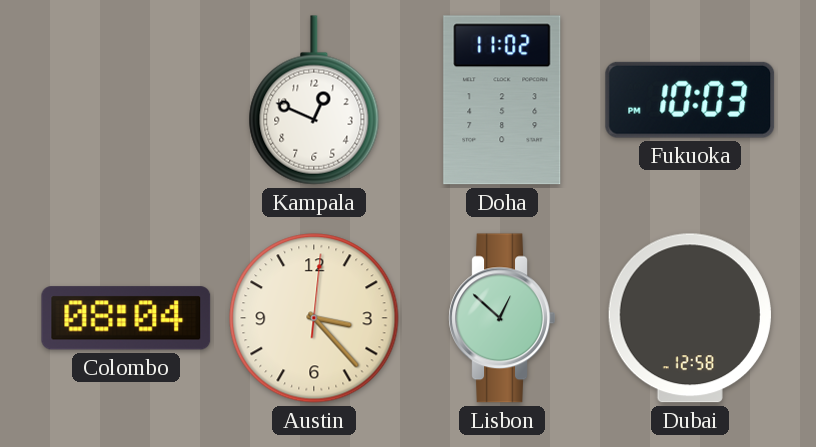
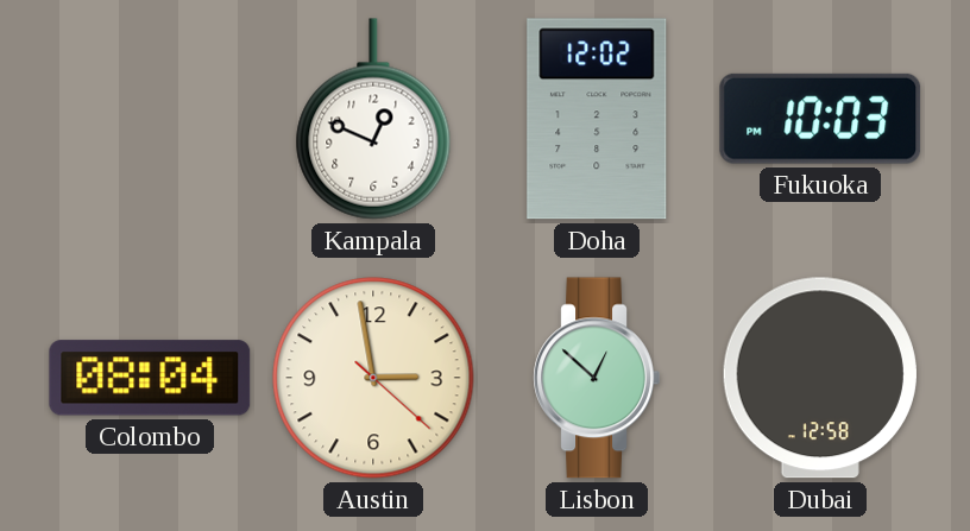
Doha: 11:02 -> 12:02 (597, 119)
Austin: 3:23 -> 2:58 (373, 378)
